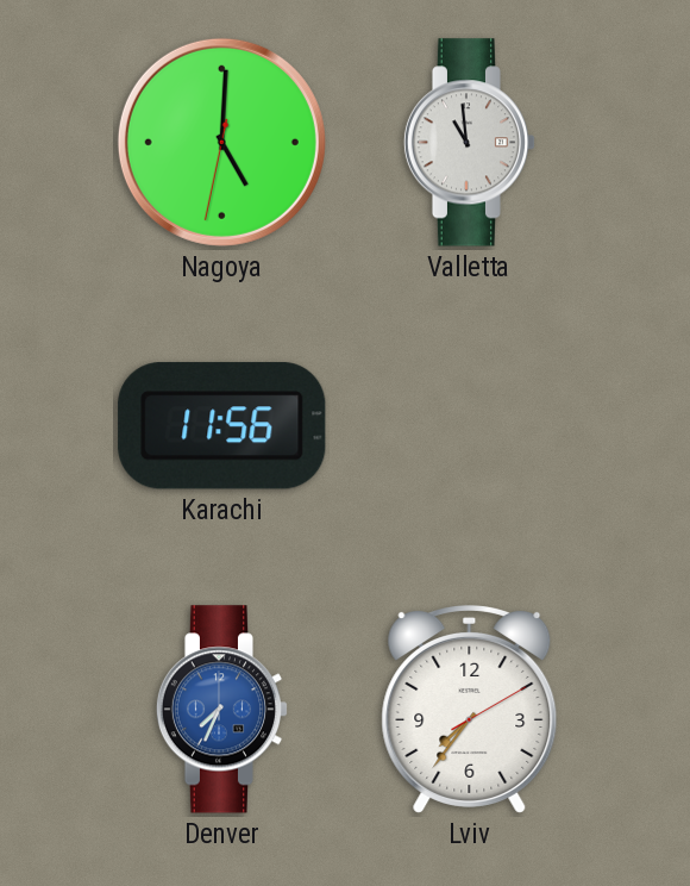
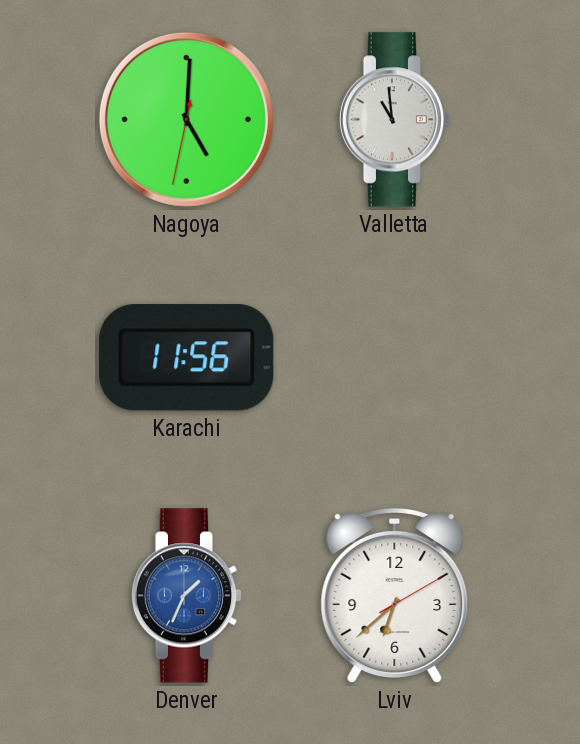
Denver: 7:34 -> 1:34 (187, 596)
Lviv: 7:36 -> 6:38 (395, 595)
